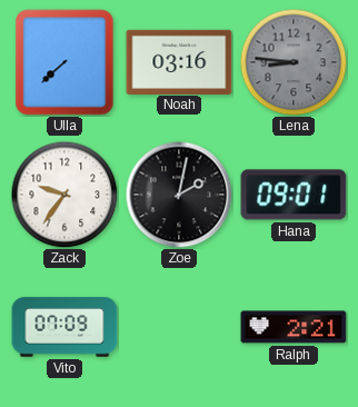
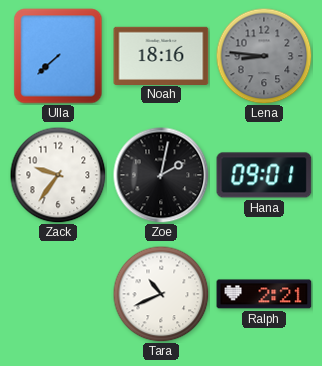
Noah: 03:16 -> 18:16 (161, 55)
Vito: 07:09 -> none (64, 327)
Tara: none -> 10:41 (161, 294)
